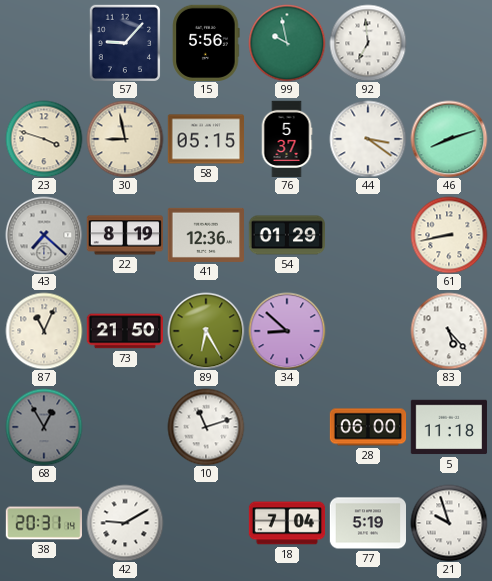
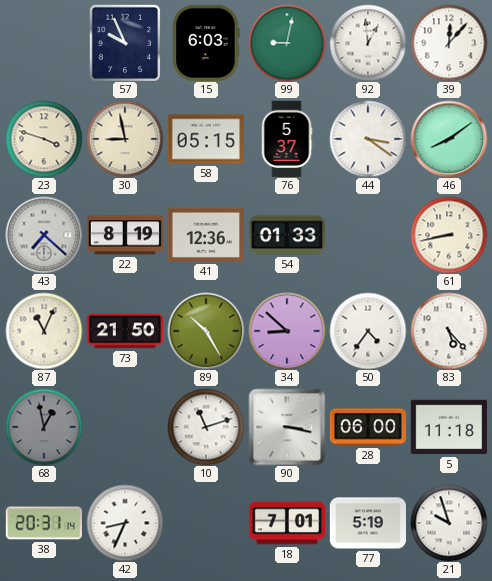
57: 9:07 -> 9:56 (124, 43)
15: 5:56 -> 6:03 (206, 42)
99: 9:58 -> 9:02 (287, 43)
92: 6:59 -> 12:59 (368, 43)
39: none -> 12:07 (449, 43)
46: 8:12 -> 8:09 (449, 139)
54: 01:29 -> 01:33 (286, 235)
89: 6:25 -> 10:25 (206, 331)
50: none -> 4:36 (368, 331)
68: 12:55 -> 12:58 (44, 427)
90: none -> 3:17 (287, 427)
42: 9:10 -> 8:34 (125, 523)
18: 7:04 -> 7:01 (287, 523)
